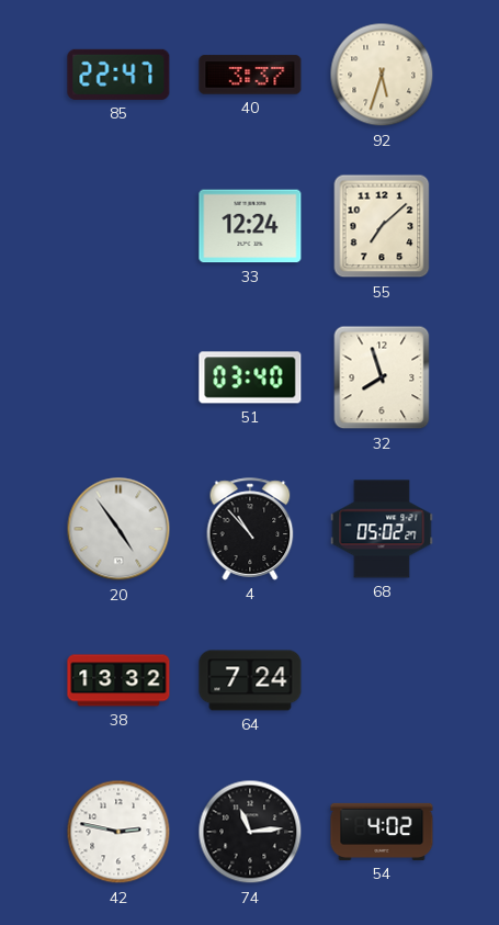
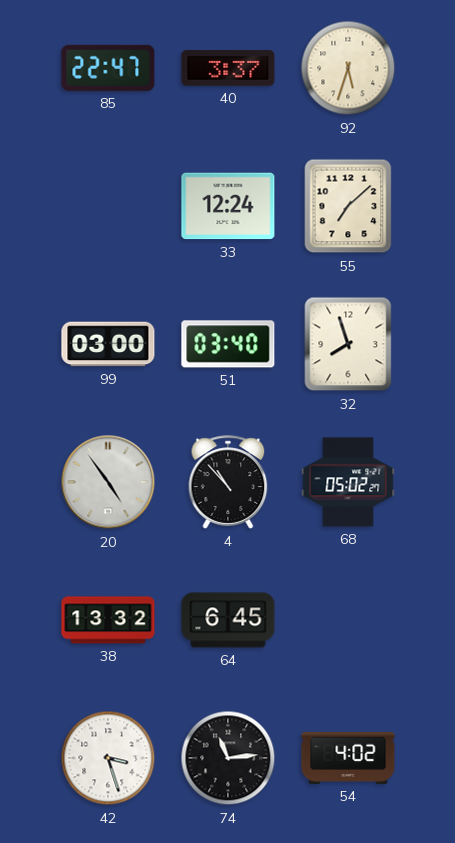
99: none -> 03:00 (108, 344)
64: 7:24 -> 6:45 (228, 620)
42: 2:47 -> 3:27 (108, 758)
